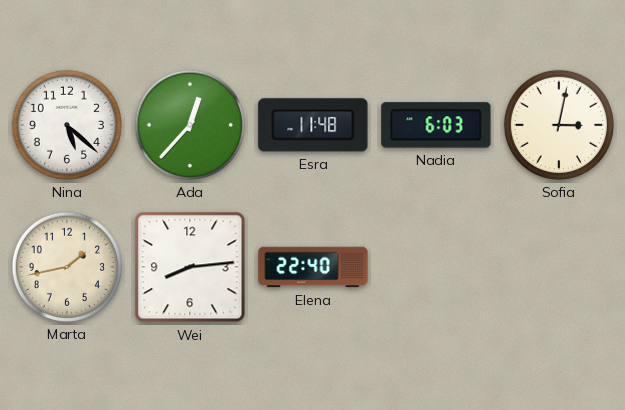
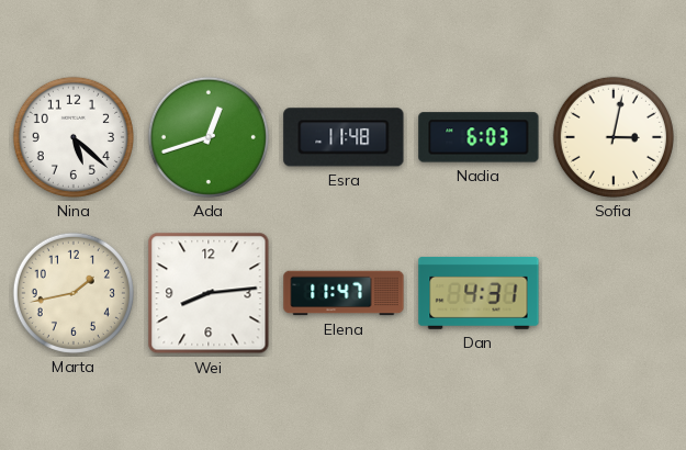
Ada: 12:37 -> 12:42 (209, 137)
Elena: 22:40 -> 11:47 (344, 293)
Dan: none -> 4:31 (479, 293)
